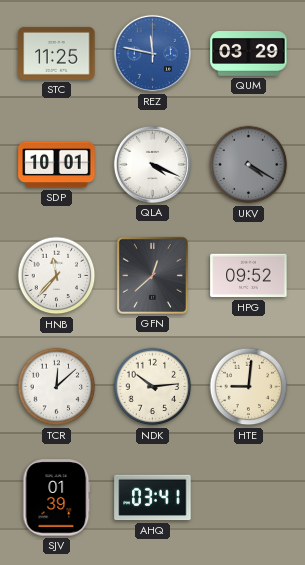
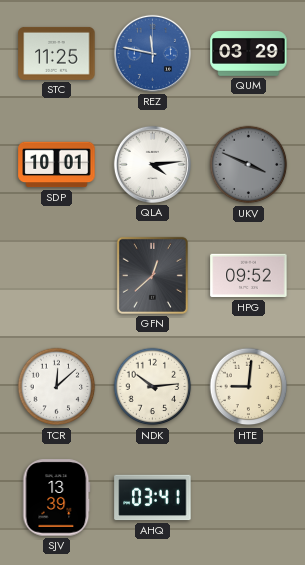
QLA: 4:19 -> 4:14 (152, 164)
UKV: 4:20 -> 3:49 (249, 165)
HNB: 11:37 -> none (57, 276)
SJV: 01:39 -> 13:39 (57, 498)
